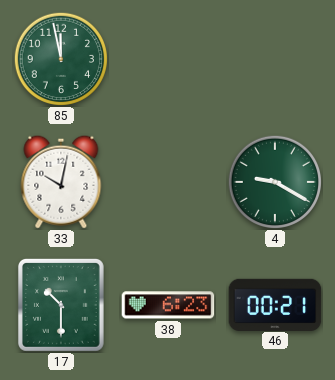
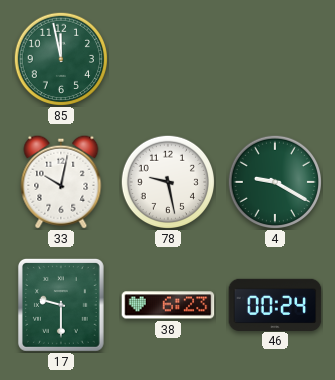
78: none -> 9:28 (167, 181)
17: 10:30 -> 9:30 (61, 305)
46: 00:21 -> 00:24 (275, 304)
